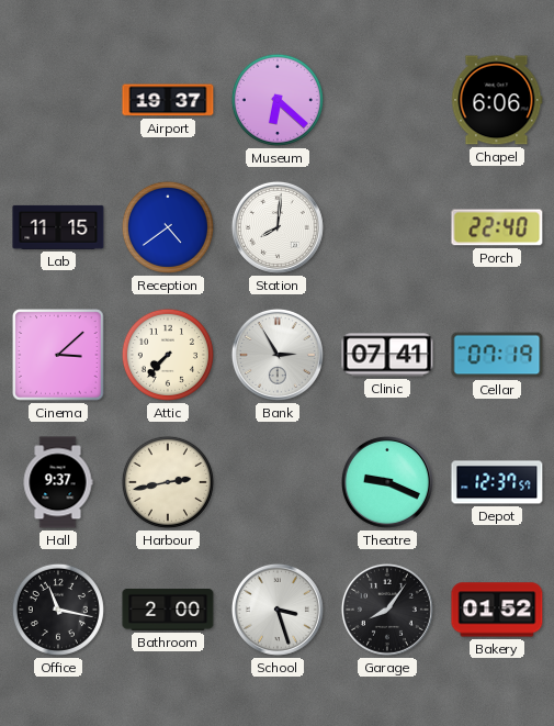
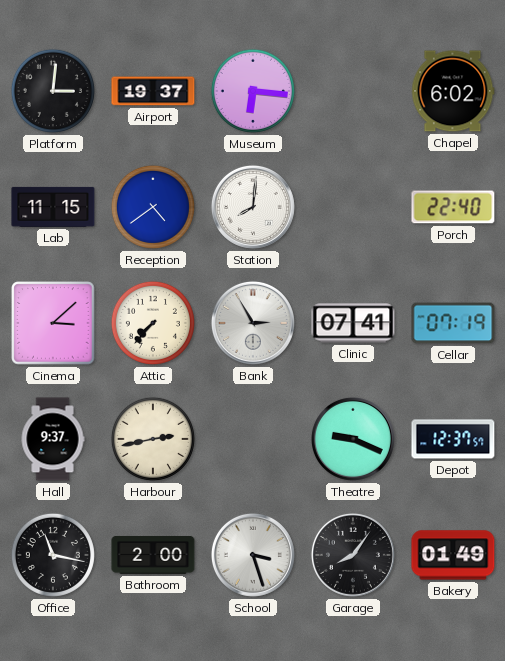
Platform: none -> 3:01 (53, 91)
Museum: 6:22 -> 6:16 (253, 91)
Chapel: 6:06 -> 6:02 (453, 91)
Bakery: 01:52 -> 01:49 (453, 555)
